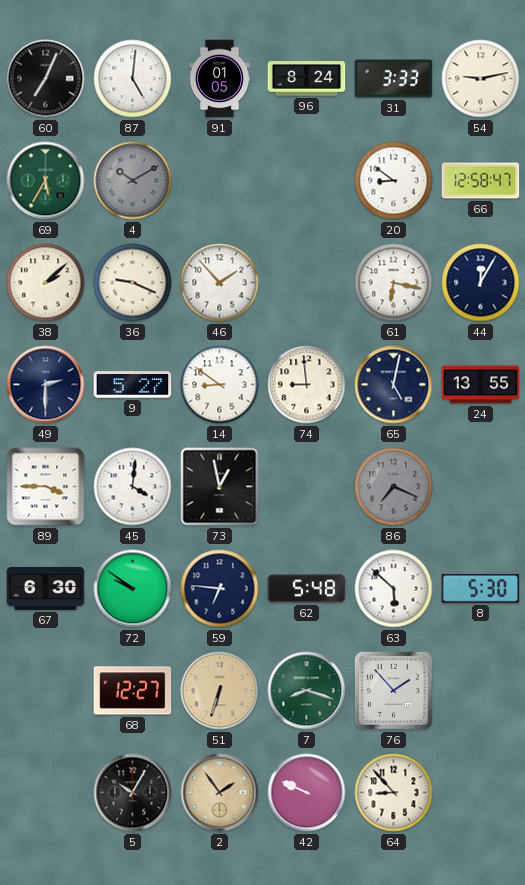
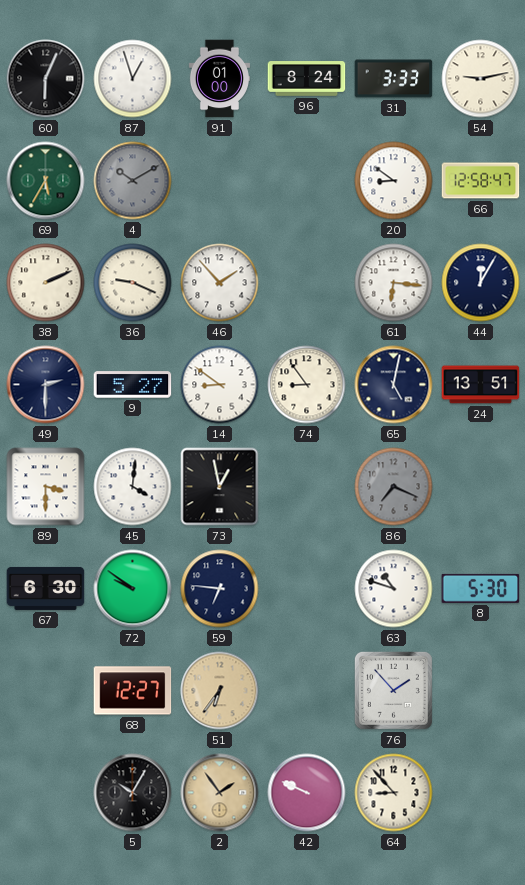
60: 7:04 -> 6:04 (46, 79)
87: 5:01 -> 12:57 (133, 79)
91: 01:05 -> 01:00 (219, 79)
38: 2:08 -> 2:11 (46, 283)
61: 6:17 -> 6:16 (394, 283)
74: 8:59 -> 8:54 (307, 385)
24: 13:55 -> 13:51 (481, 385)
89: 3:45 -> 3:30 (46, 487)
62: 5:48 -> none (307, 589)
63: 5:52 -> 10:48 (394, 589)
51: 6:33 -> 6:36 (220, 691)
7: 8:18 -> none (307, 691)
